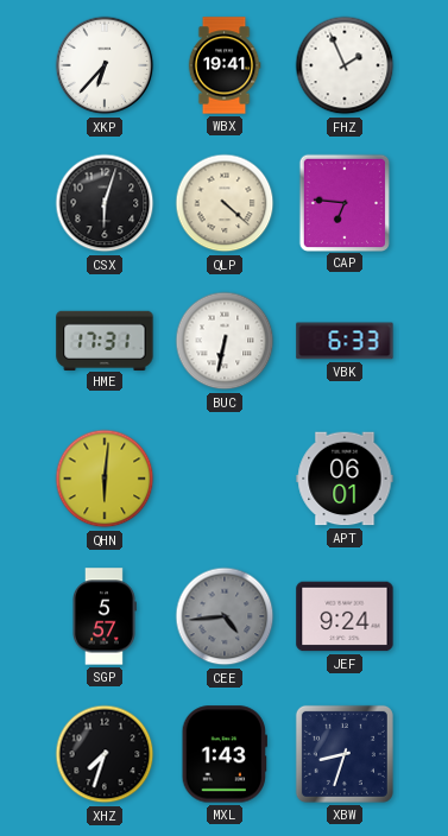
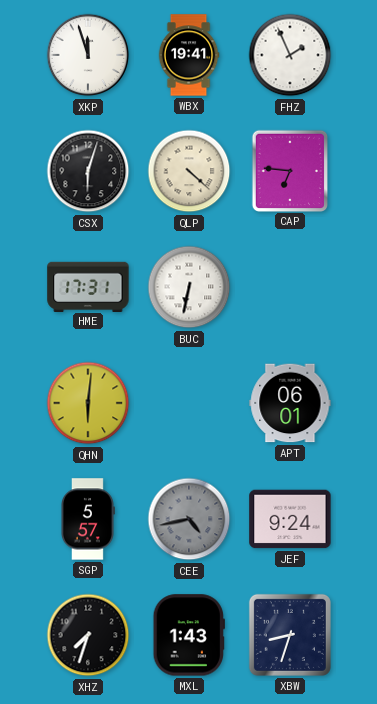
XKP: 6:37 -> 11:57 (88, 55)
VBK: 6:33 -> none (345, 341)
CEE: 4:44 -> 4:43 (189, 519)
